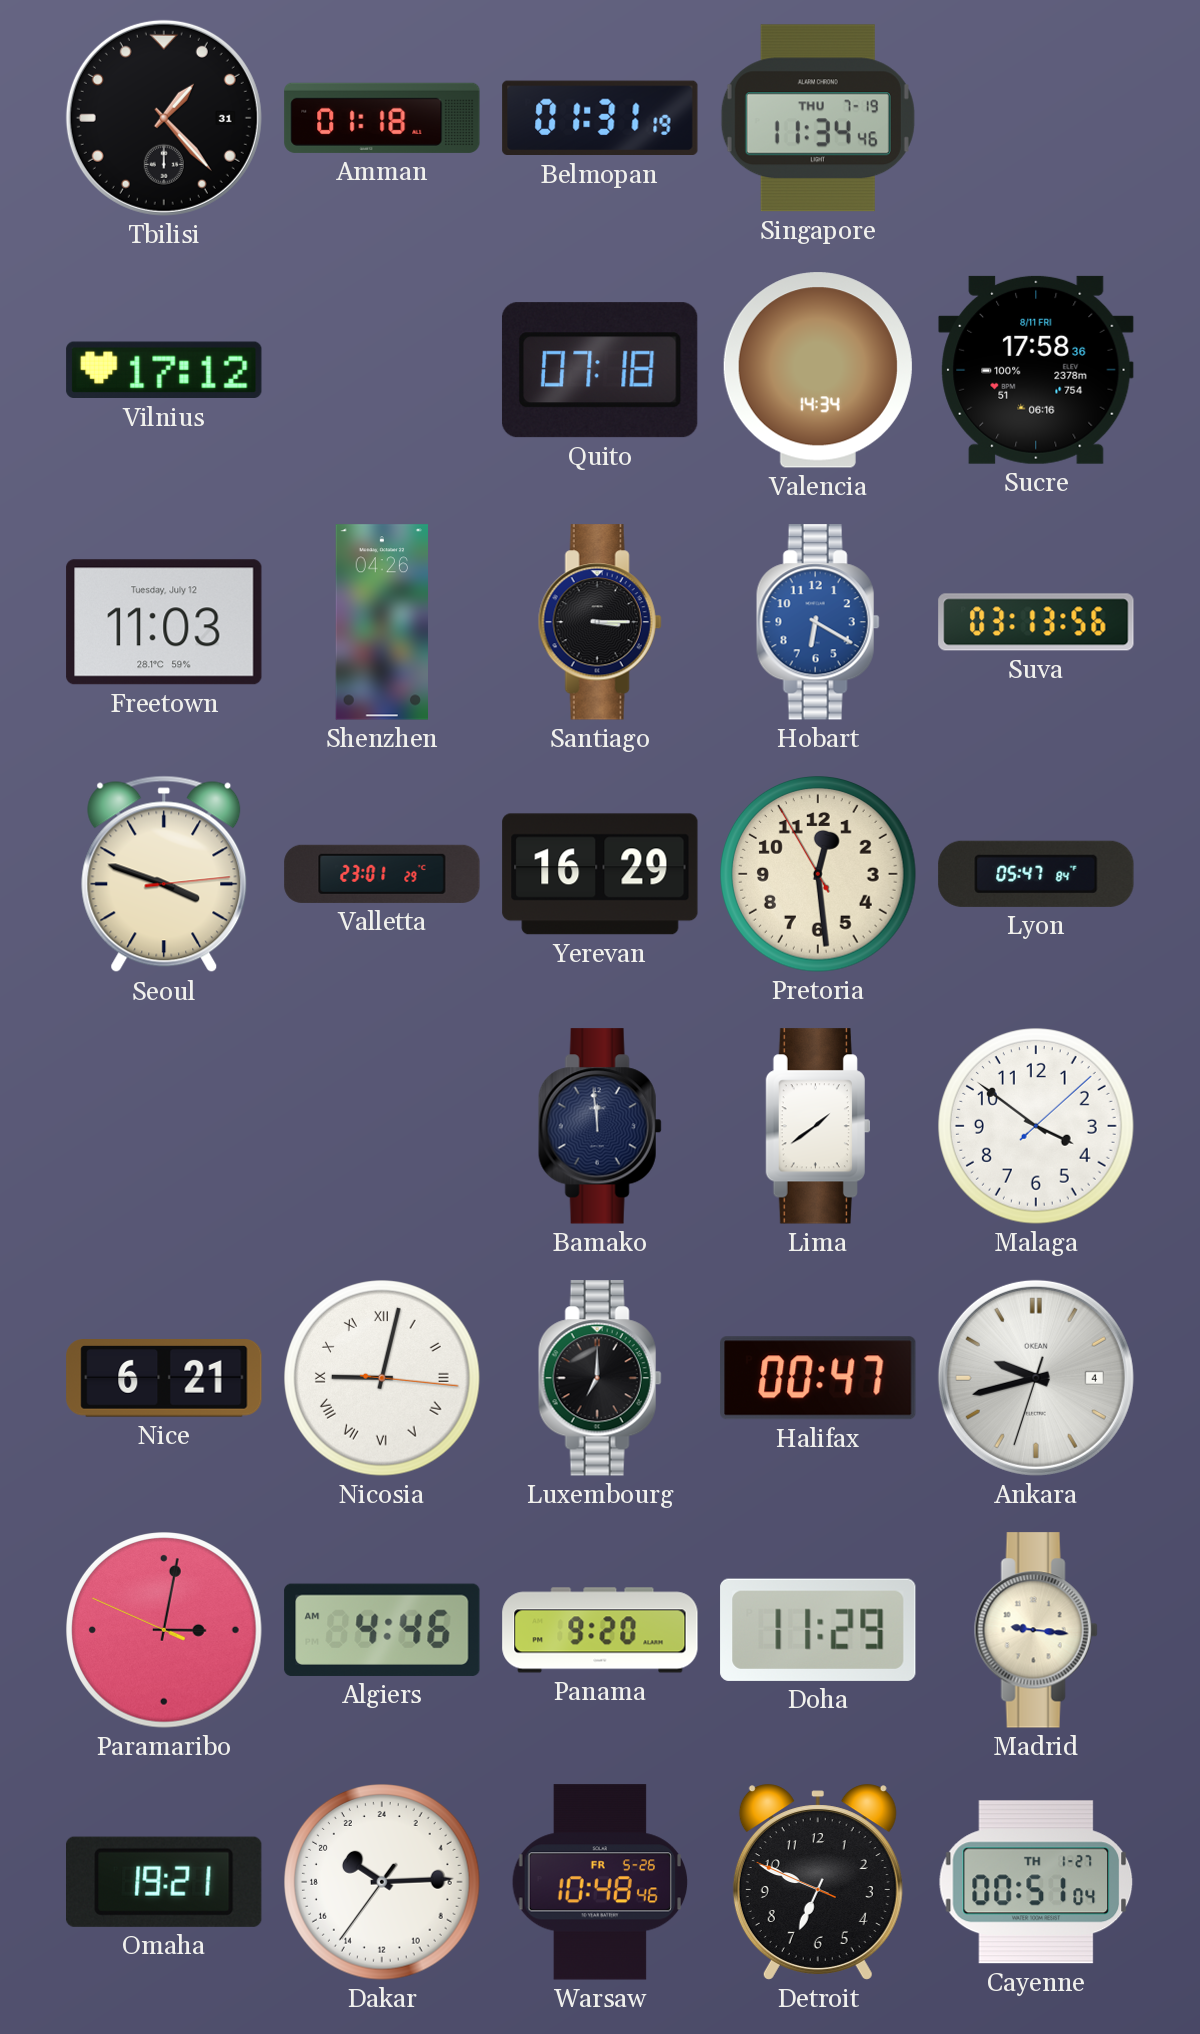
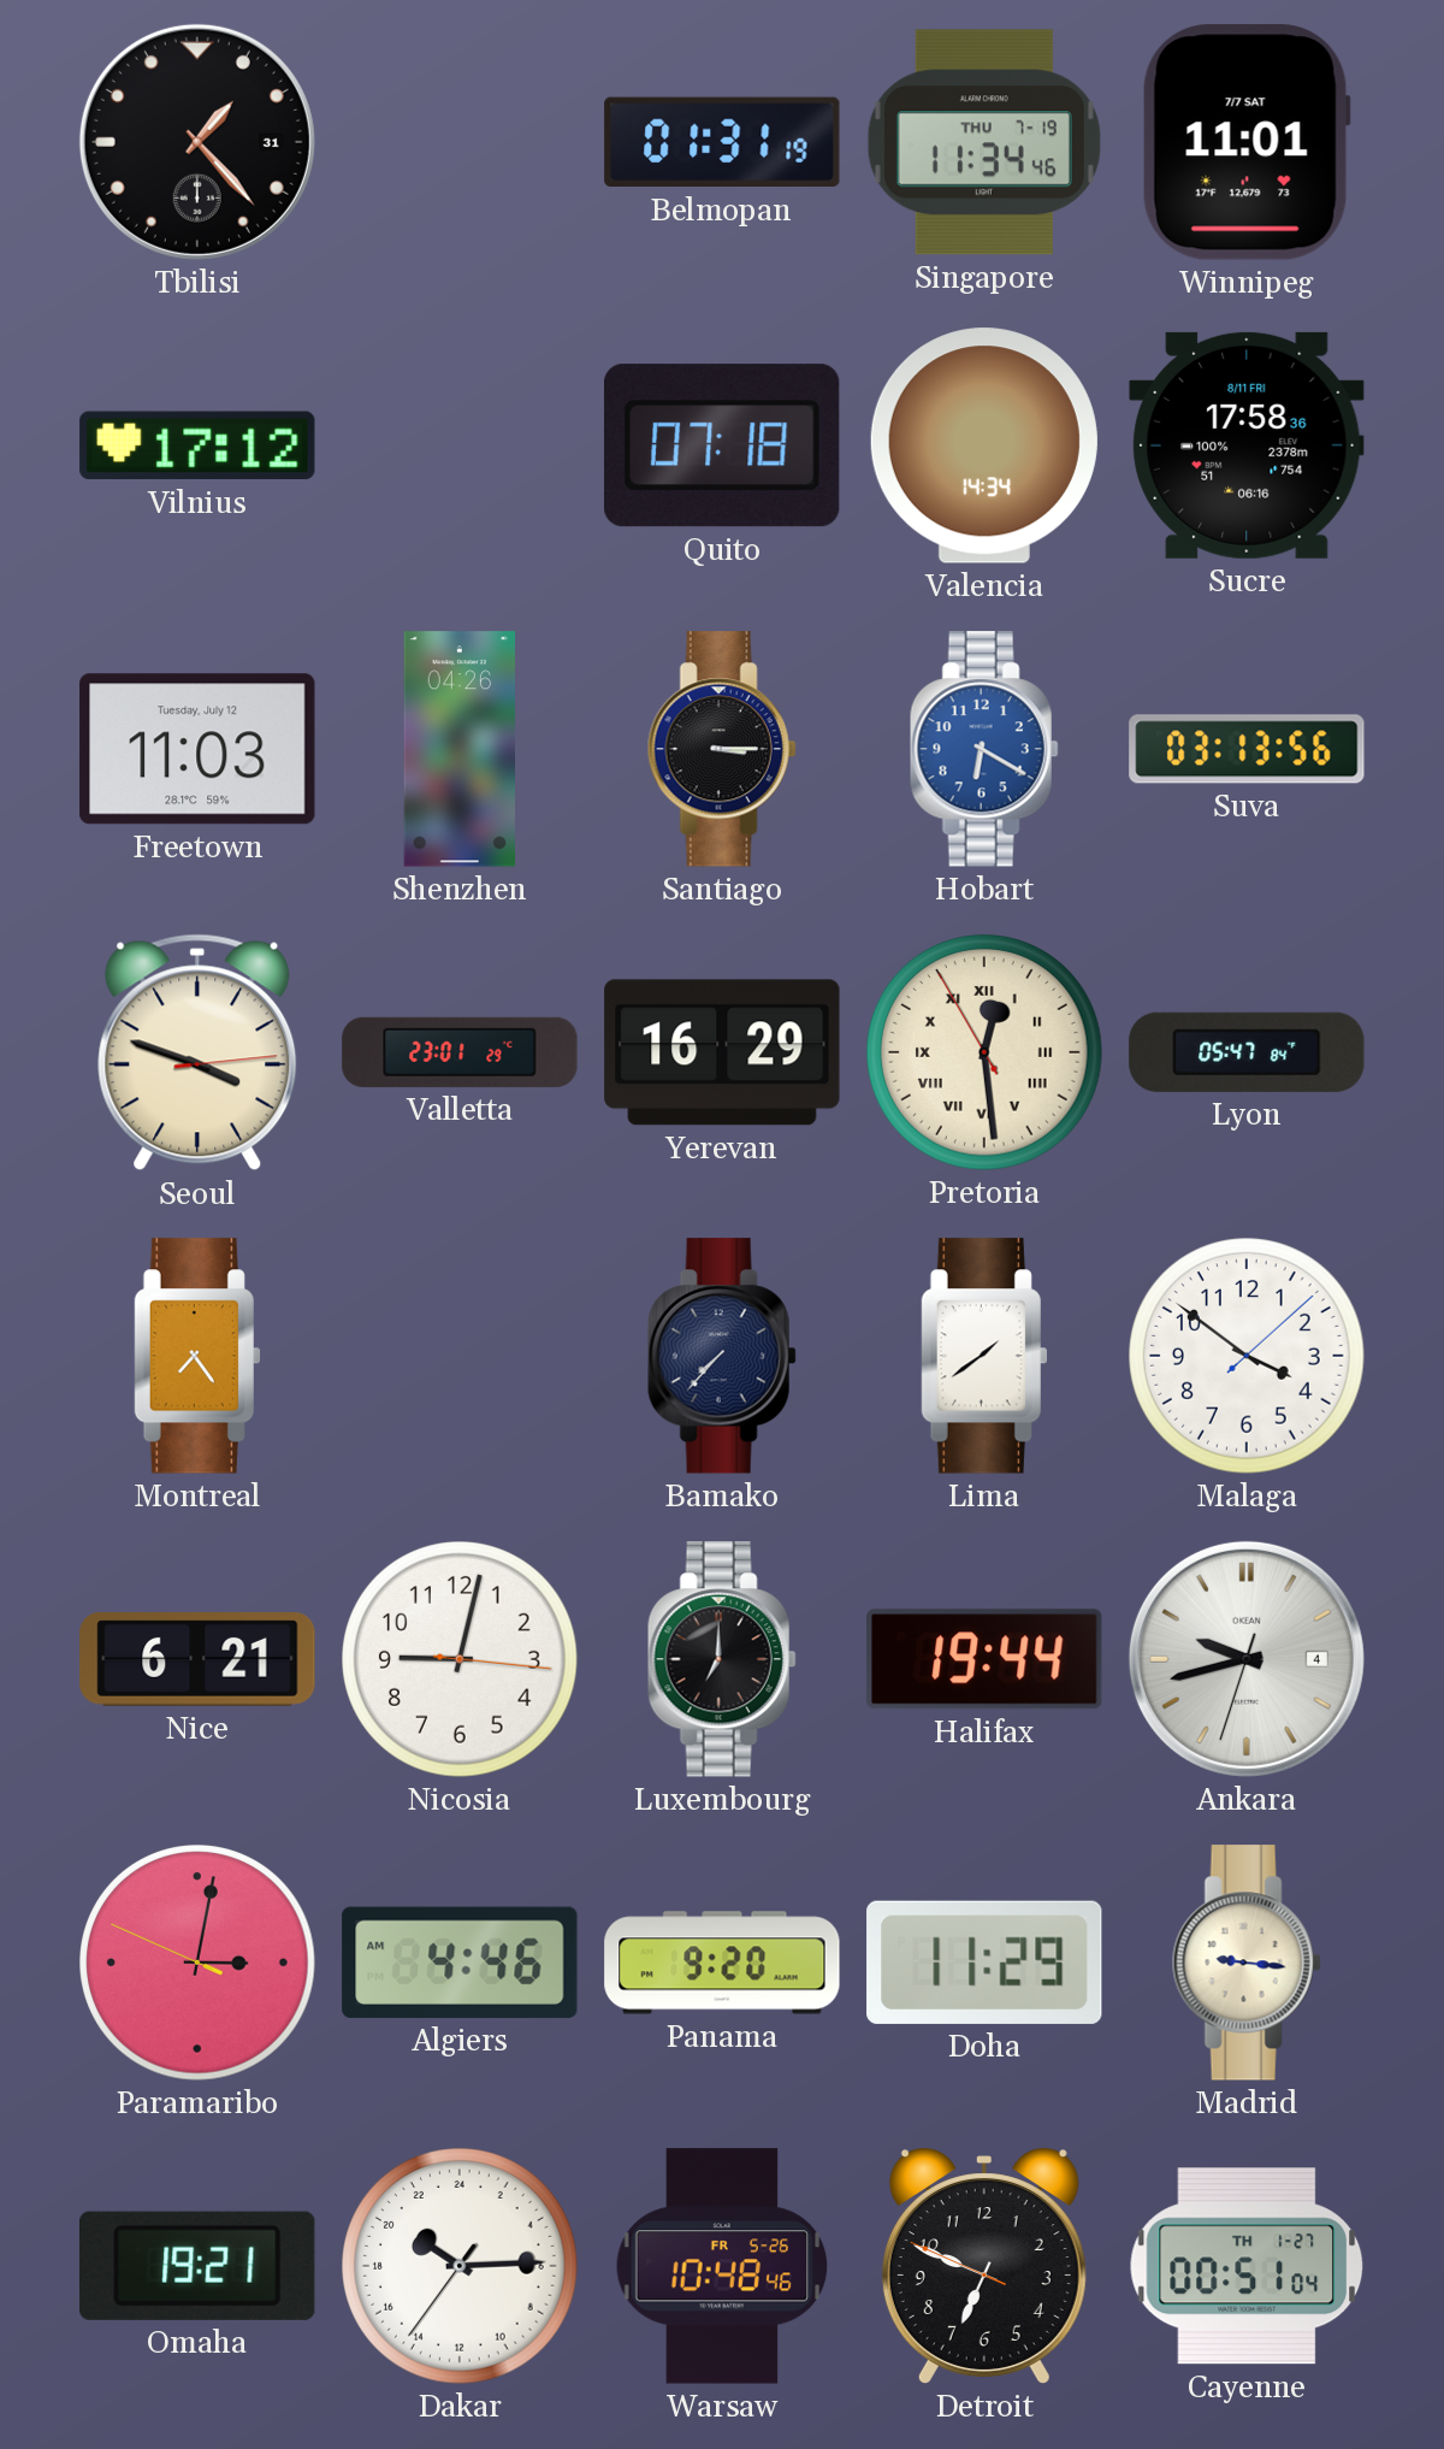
Amman: 01:18 -> none (382, 118)
Winnipeg: none -> 11:01 (1247, 142)
Pretoria numerals: Arabic -> Roman (984, 1052)
Montreal: none -> 7:24 (196, 1356)
Bamako: 11:59 -> 7:37 (722, 1356)
Nicosia numerals: Roman -> Arabic (460, 1659)
Halifax: 00:47 -> 19:44 (984, 1659)
